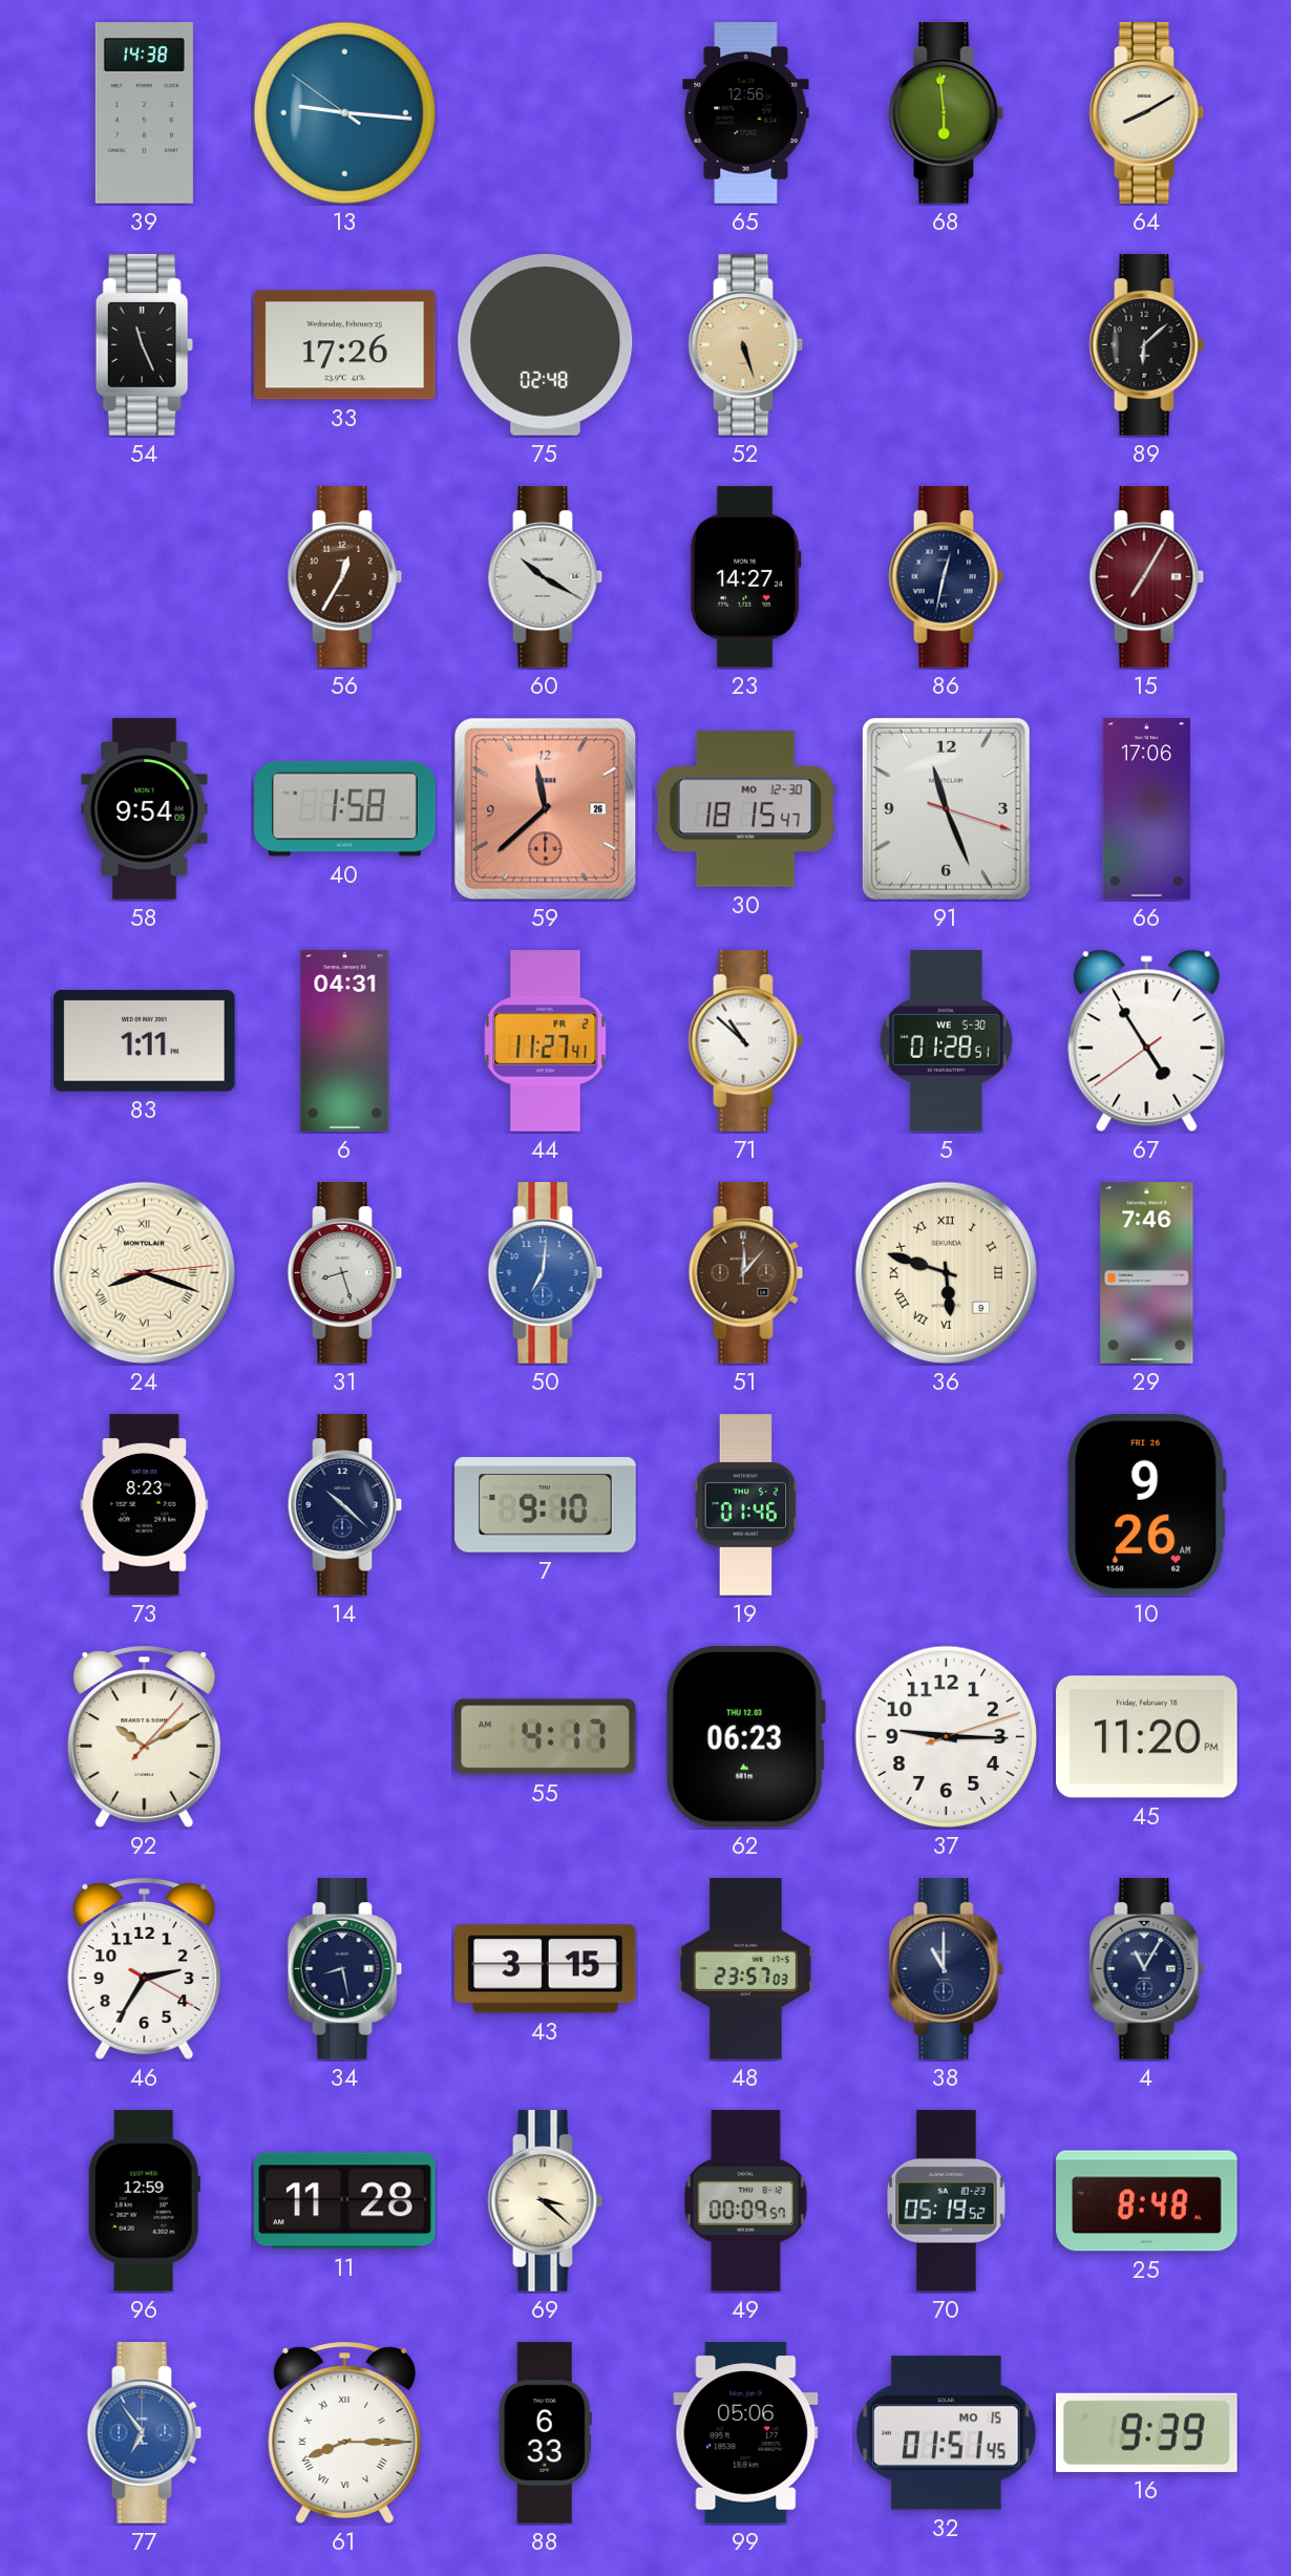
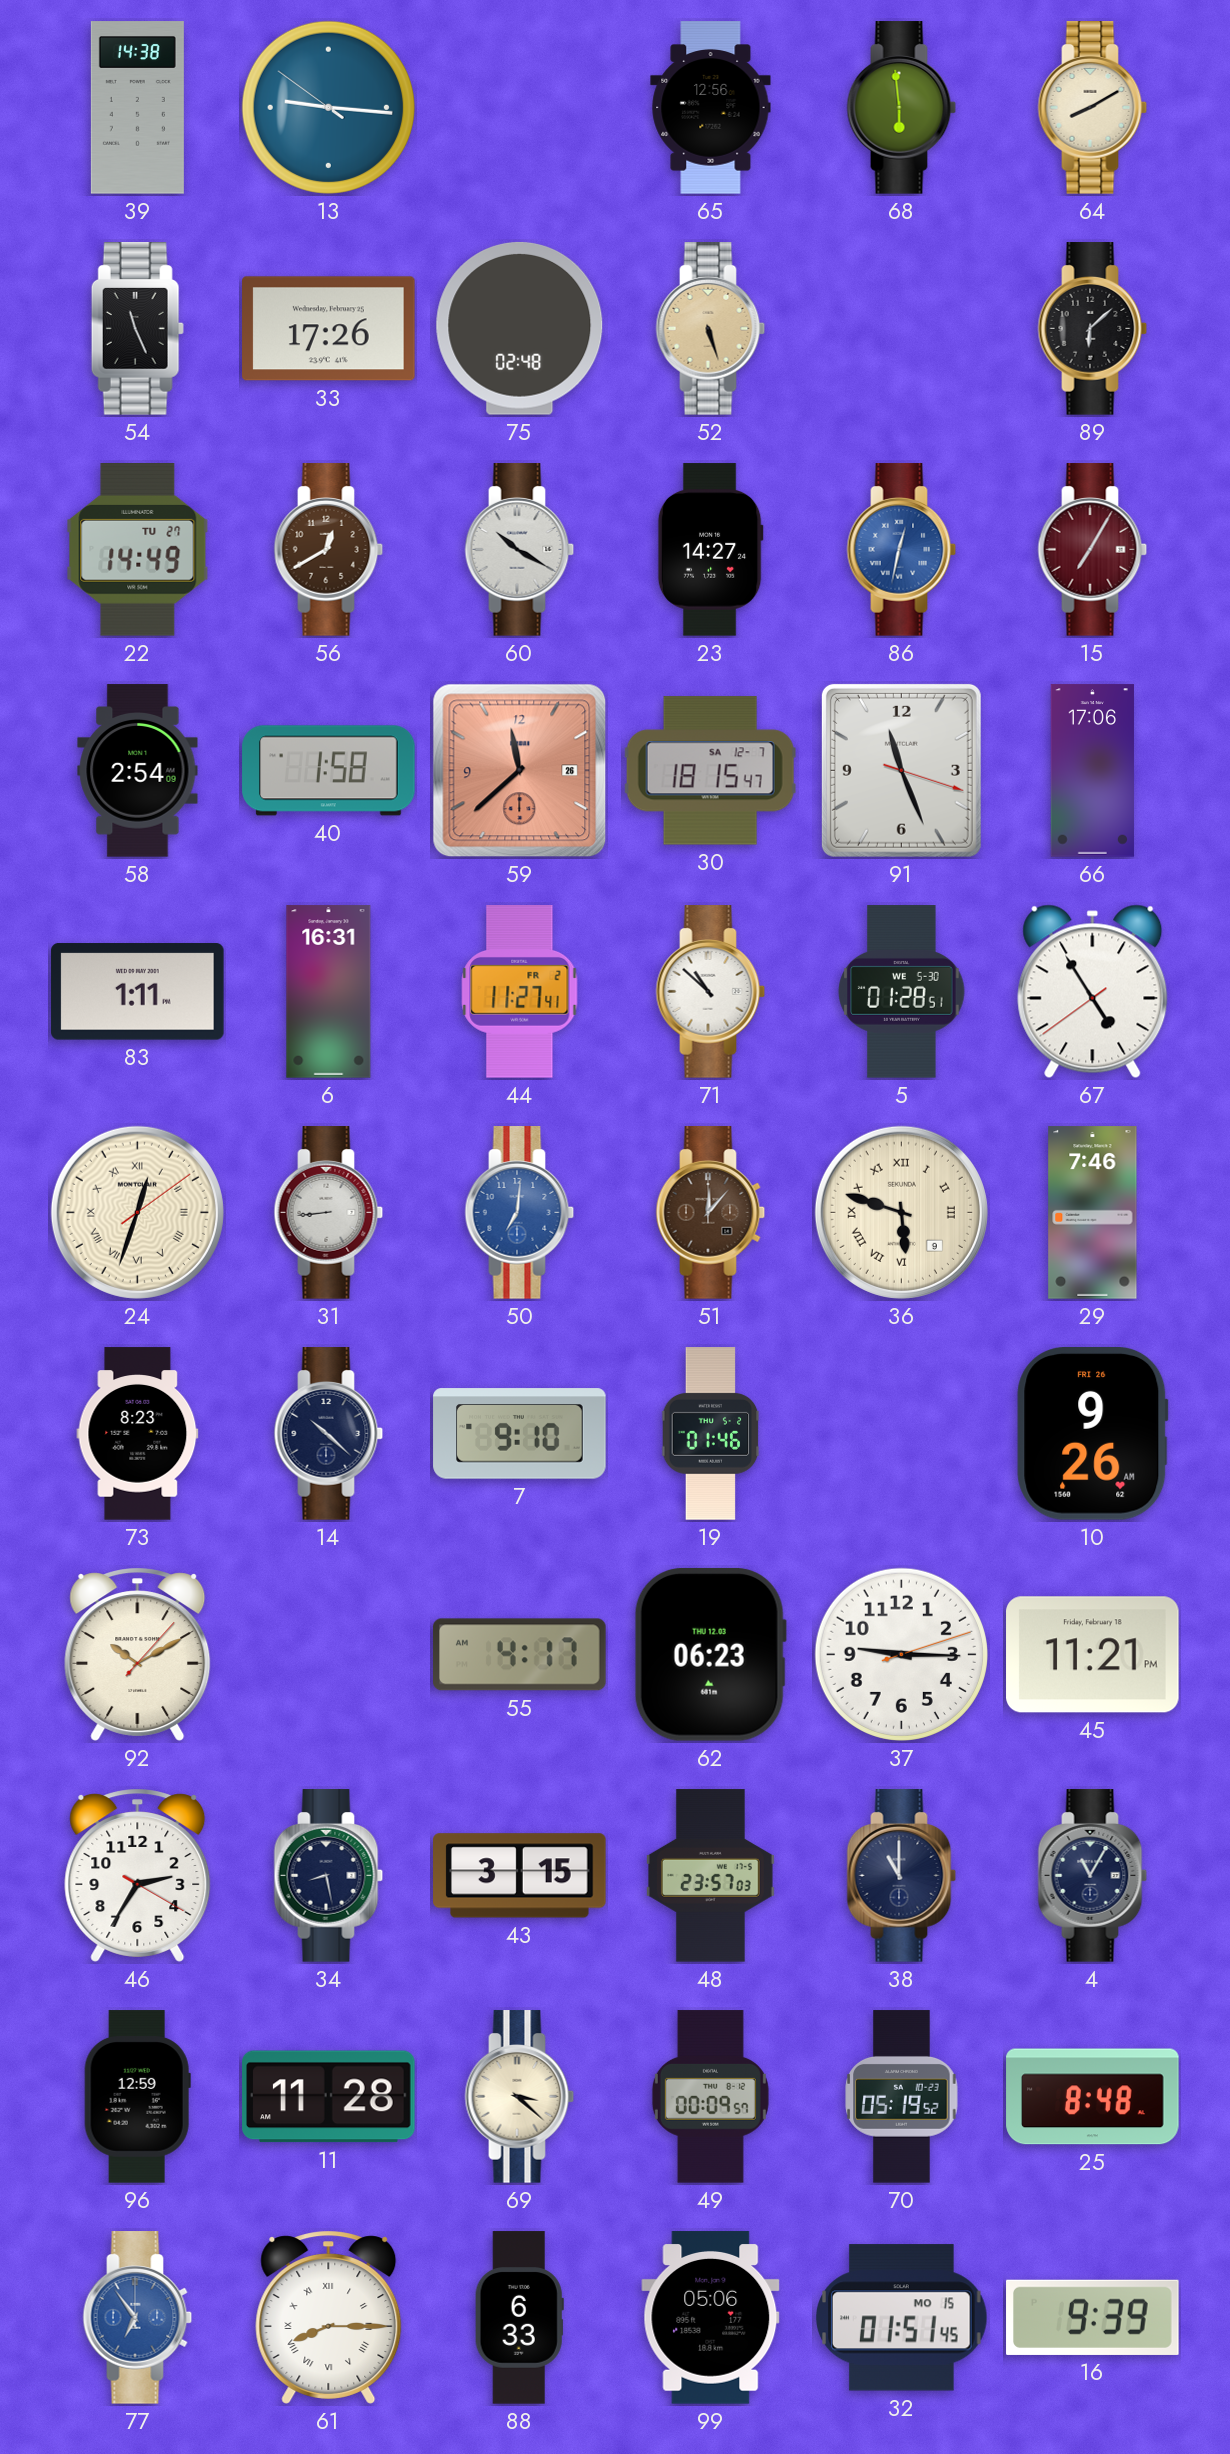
22: none -> 14:49 (138, 550)
56: 12:35 -> 12:40 (329, 550)
86 dial: navy -> blue (902, 550)
58: 9:54 -> 2:54 (138, 771)
30 date: MO 12-30 -> SA 12-7 (710, 771)
6: 04:31 -> 16:31 (329, 992)
24: 8:18 -> 12:33 (137, 1212)
31: 8:27 -> 8:44 (329, 1213)
45: 11:20 -> 11:21 (1093, 1655)
